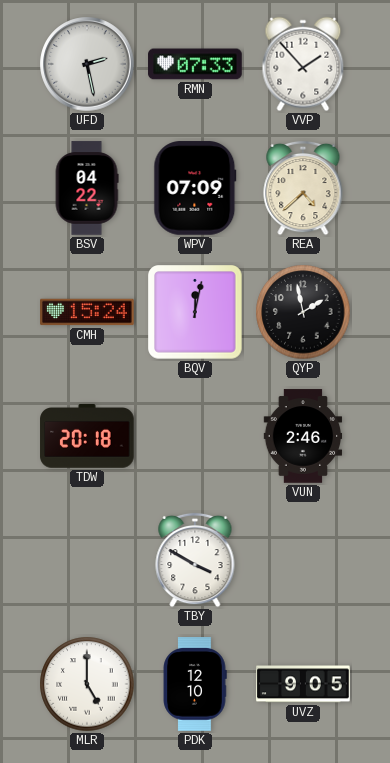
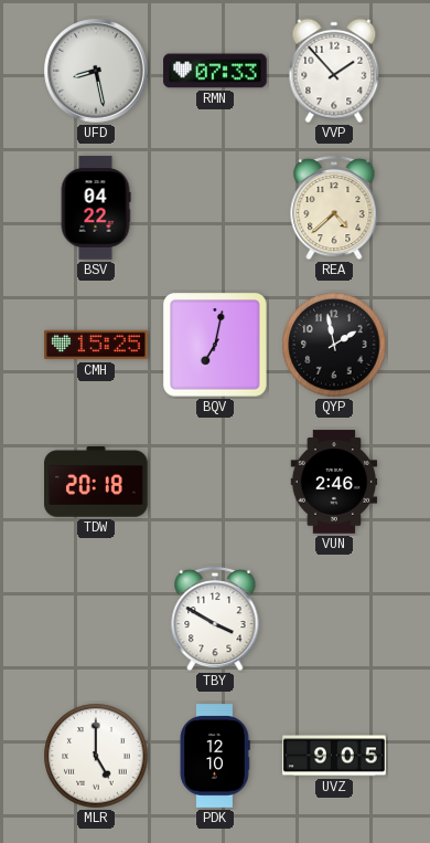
UFD: 2:28 -> 8:28 (96, 71)
WPV: 07:09 -> none (195, 188)
CMH: 15:24 -> 15:25 (96, 345)
BQV: 12:02 -> 7:02 (216, 346)
